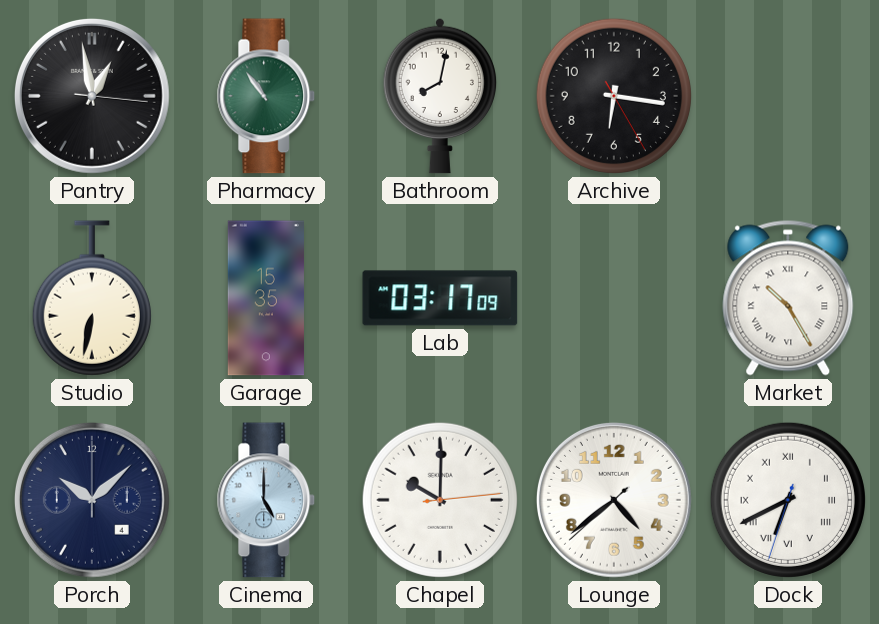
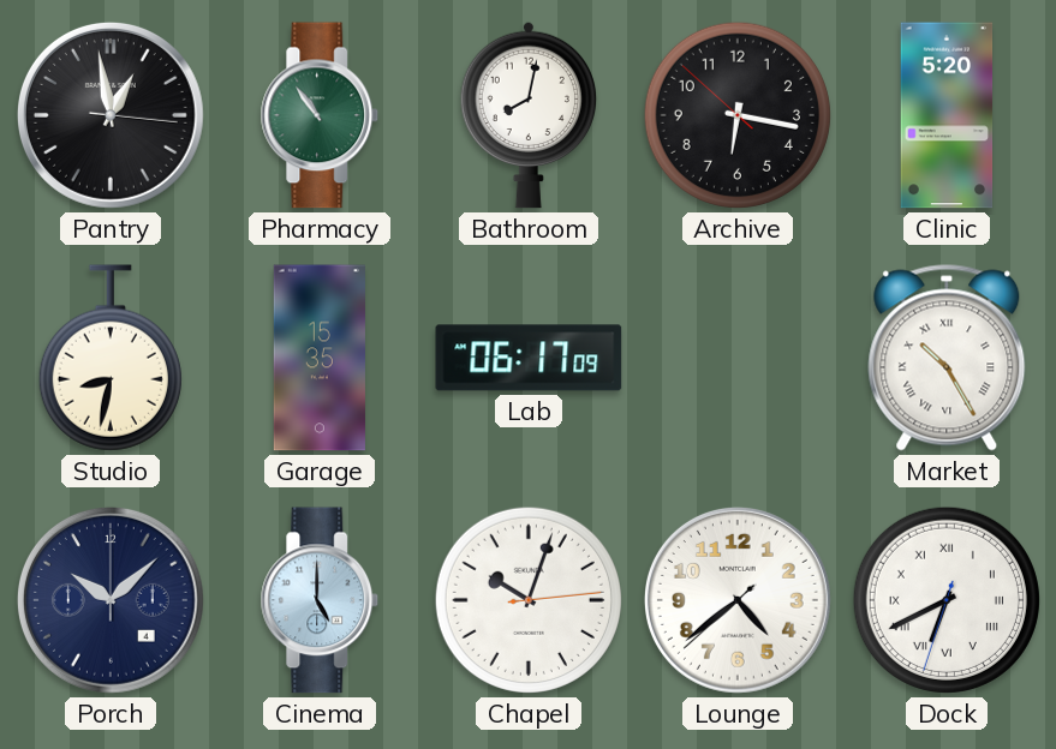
Archive: 6:16:25 -> 6:16:52 (738, 115)
Clinic: none -> 5:20 (947, 115)
Studio: 6:32 -> 8:32 (111, 358)
Lab: 03:17 -> 06:17 (529, 358)
Chapel: 10:00 -> 10:03 (529, 600)
